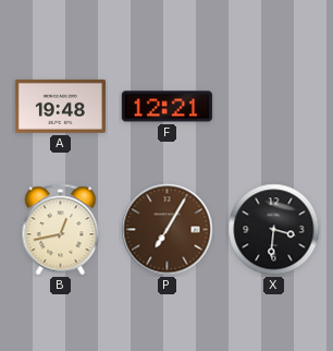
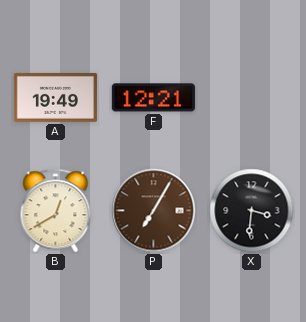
A: 19:48 -> 19:49 (55, 97)
B: 12:43 -> 12:40 (56, 211)
